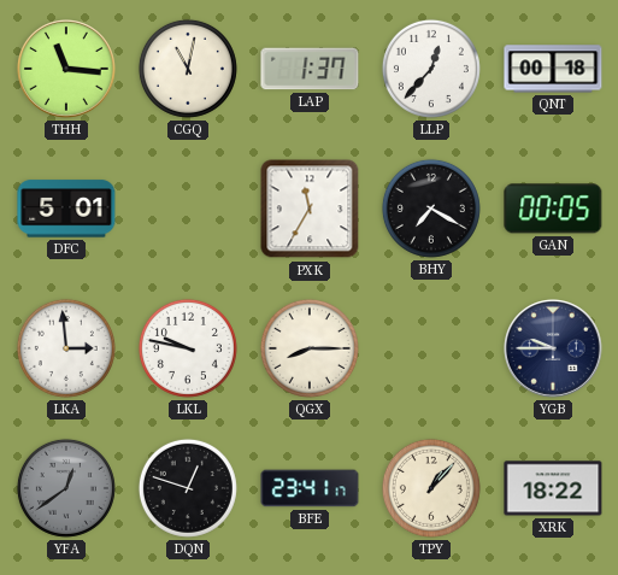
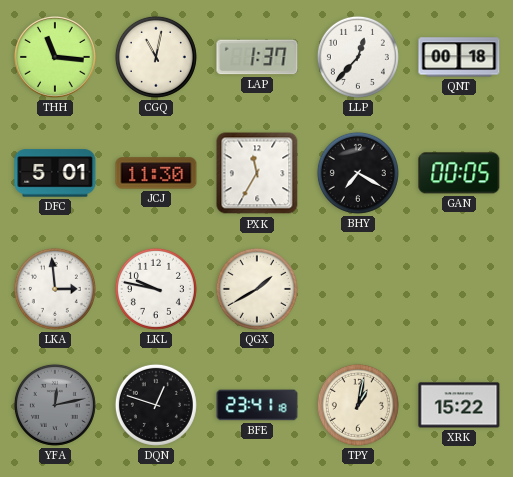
JCJ: none -> 11:30 (156, 173)
QGX: 8:15 -> 1:40 (257, 289)
YGB: 9:45 -> none (554, 350)
YFA: 12:39 -> 12:13 (55, 405)
BFE: 23:41:17 -> 23:41:18 (257, 405)
TPY: 1:07 -> 1:02 (358, 405)
XRK: 18:22 -> 15:22 (459, 405)
